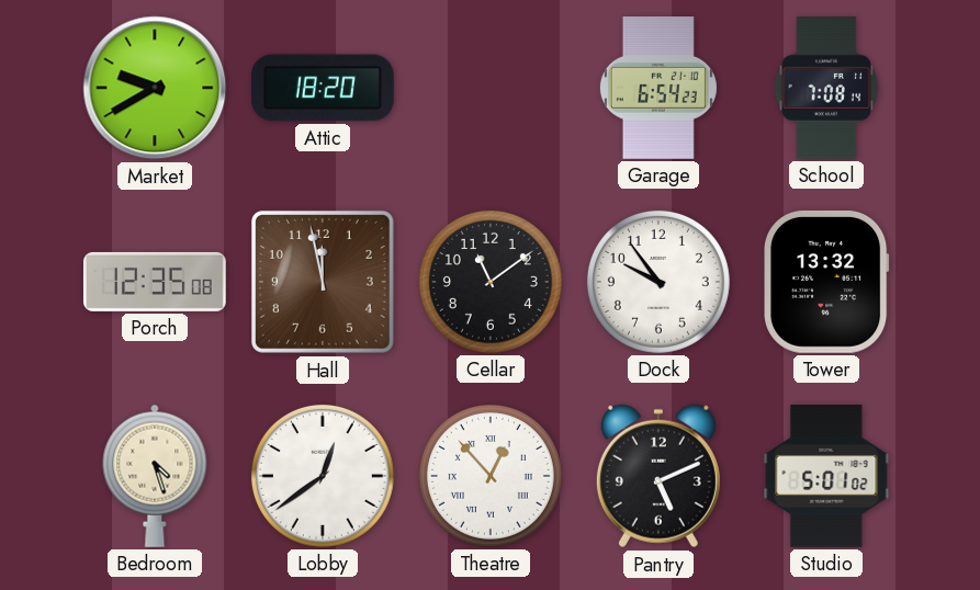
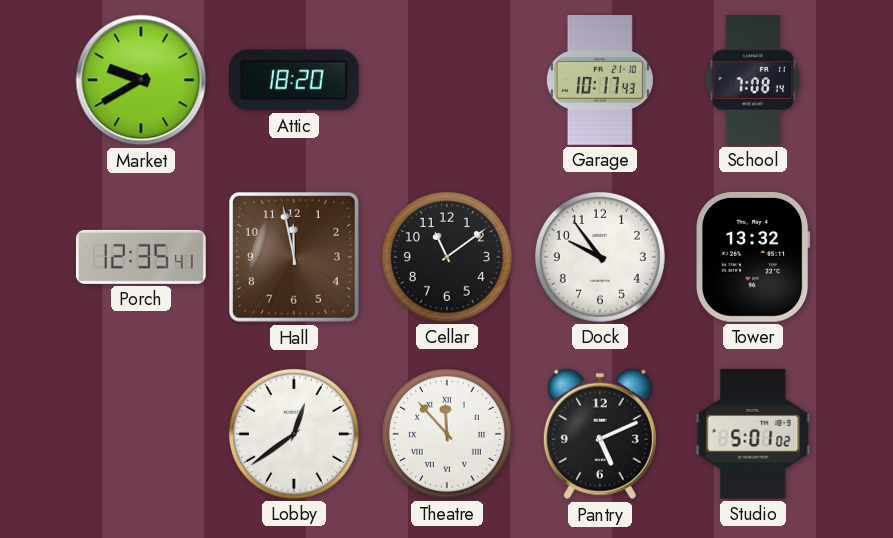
Garage: 6:54 -> 10:17 (600, 81)
Porch: 12:35:08 -> 12:35:41 (141, 257)
Bedroom: 4:27 -> none (155, 476)
Theatre: 12:53 -> 11:53 (447, 434)
